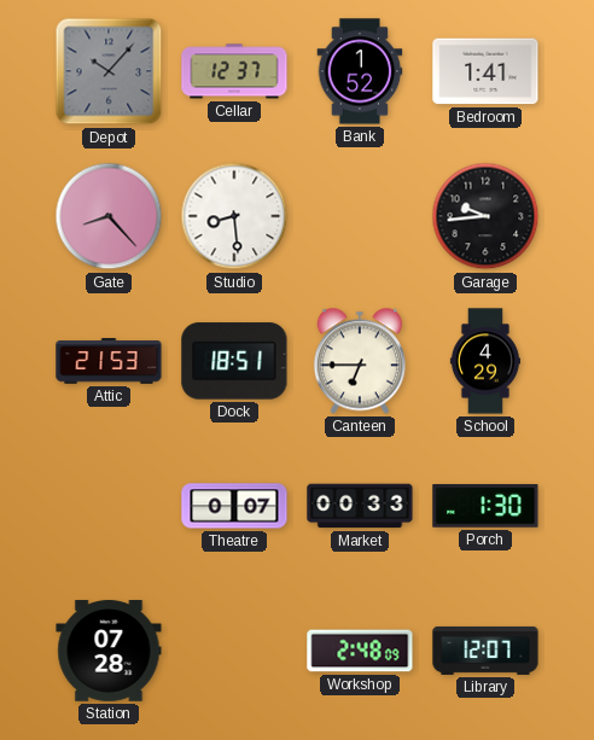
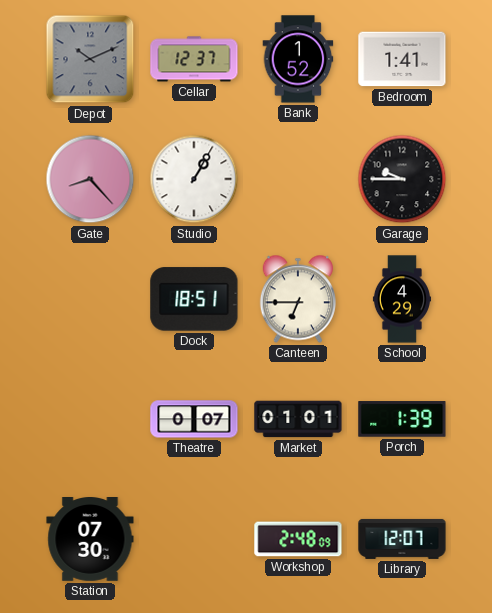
Depot: 10:07 -> 10:11 (90, 59)
Studio: 8:29 -> 1:05 (194, 179)
Garage: 9:44 -> 9:45 (402, 179)
Attic: 21:53 -> none (109, 361)
Market: 00:33 -> 01:01 (298, 419)
Porch: 1:30 -> 1:39 (402, 419)
Station: 07:28 -> 07:30 (90, 540)
